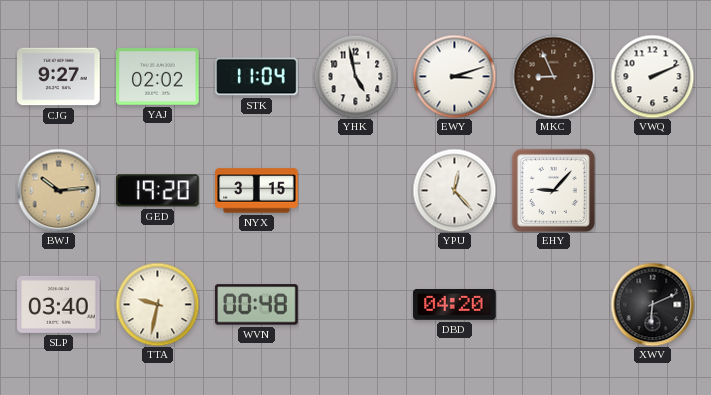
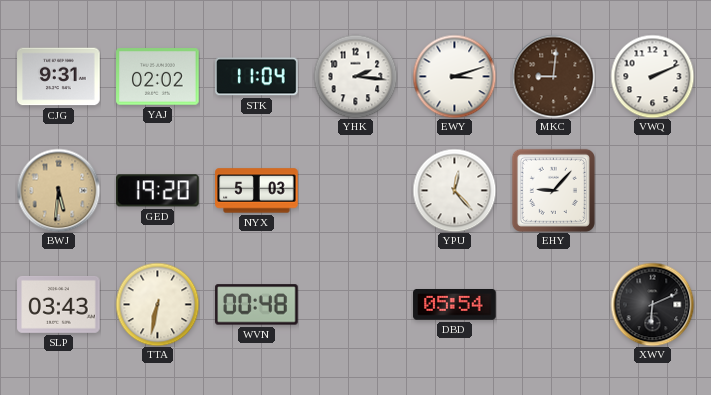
CJG: 9:27 -> 9:31 (59, 77)
YHK: 4:58 -> 2:16 (355, 76)
MKC: 8:56 -> 9:01 (553, 76)
BWJ: 10:14 -> 5:31 (58, 190)
NYX: 3:15 -> 5:03 (257, 191)
SLP: 03:40 -> 03:43 (59, 304)
TTA: 9:32 -> 6:32 (157, 304)
DBD: 04:20 -> 05:54 (455, 305)
